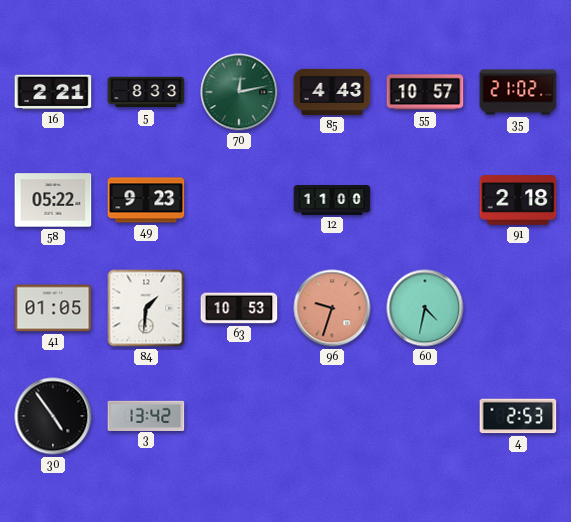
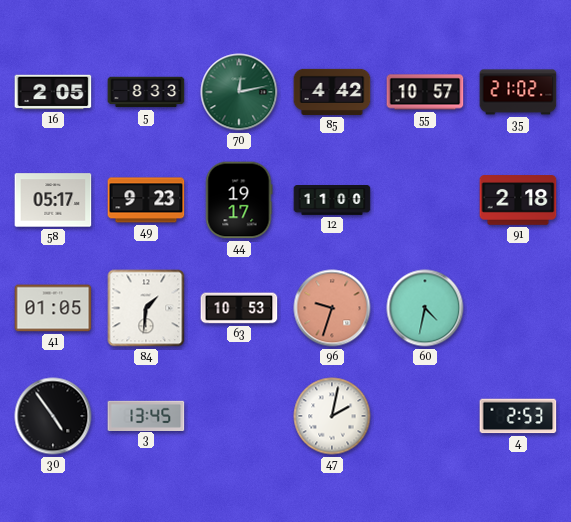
16: 2:21 -> 2:05 (53, 92)
85: 4:43 -> 4:42 (332, 92)
58: 05:22 -> 05:17 (53, 200)
44: none -> 19:17 (239, 200)
3: 13:42 -> 13:45 (146, 415)
47: none -> 2:02 (332, 416)
